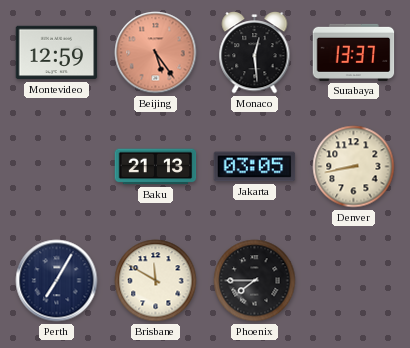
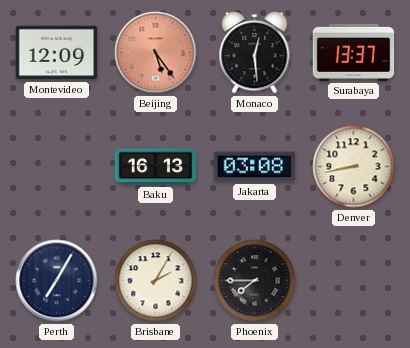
Montevideo: 12:59 -> 12:09 (57, 53)
Baku: 21:13 -> 16:13 (156, 167)
Jakarta: 03:05 -> 03:08 (255, 167)
Brisbane: 11:50 -> 2:05 (156, 281)
